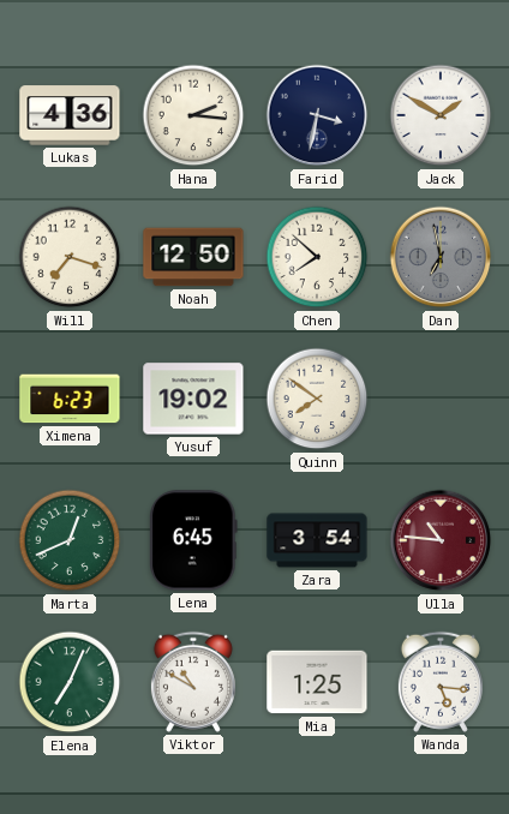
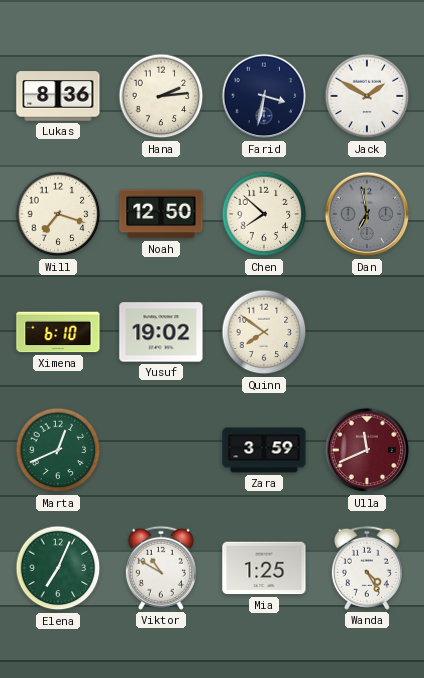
Lukas: 4:36 -> 8:36 (58, 96)
Hana: 2:16 -> 2:14 (161, 96)
Ximena: 6:23 -> 6:10 (58, 332)
Lena: 6:45 -> none (194, 540)
Zara: 3:54 -> 3:59 (264, 450)
Ulla: 10:46 -> 11:41 (367, 450)
Wanda: 5:16 -> 4:25 (367, 568)
